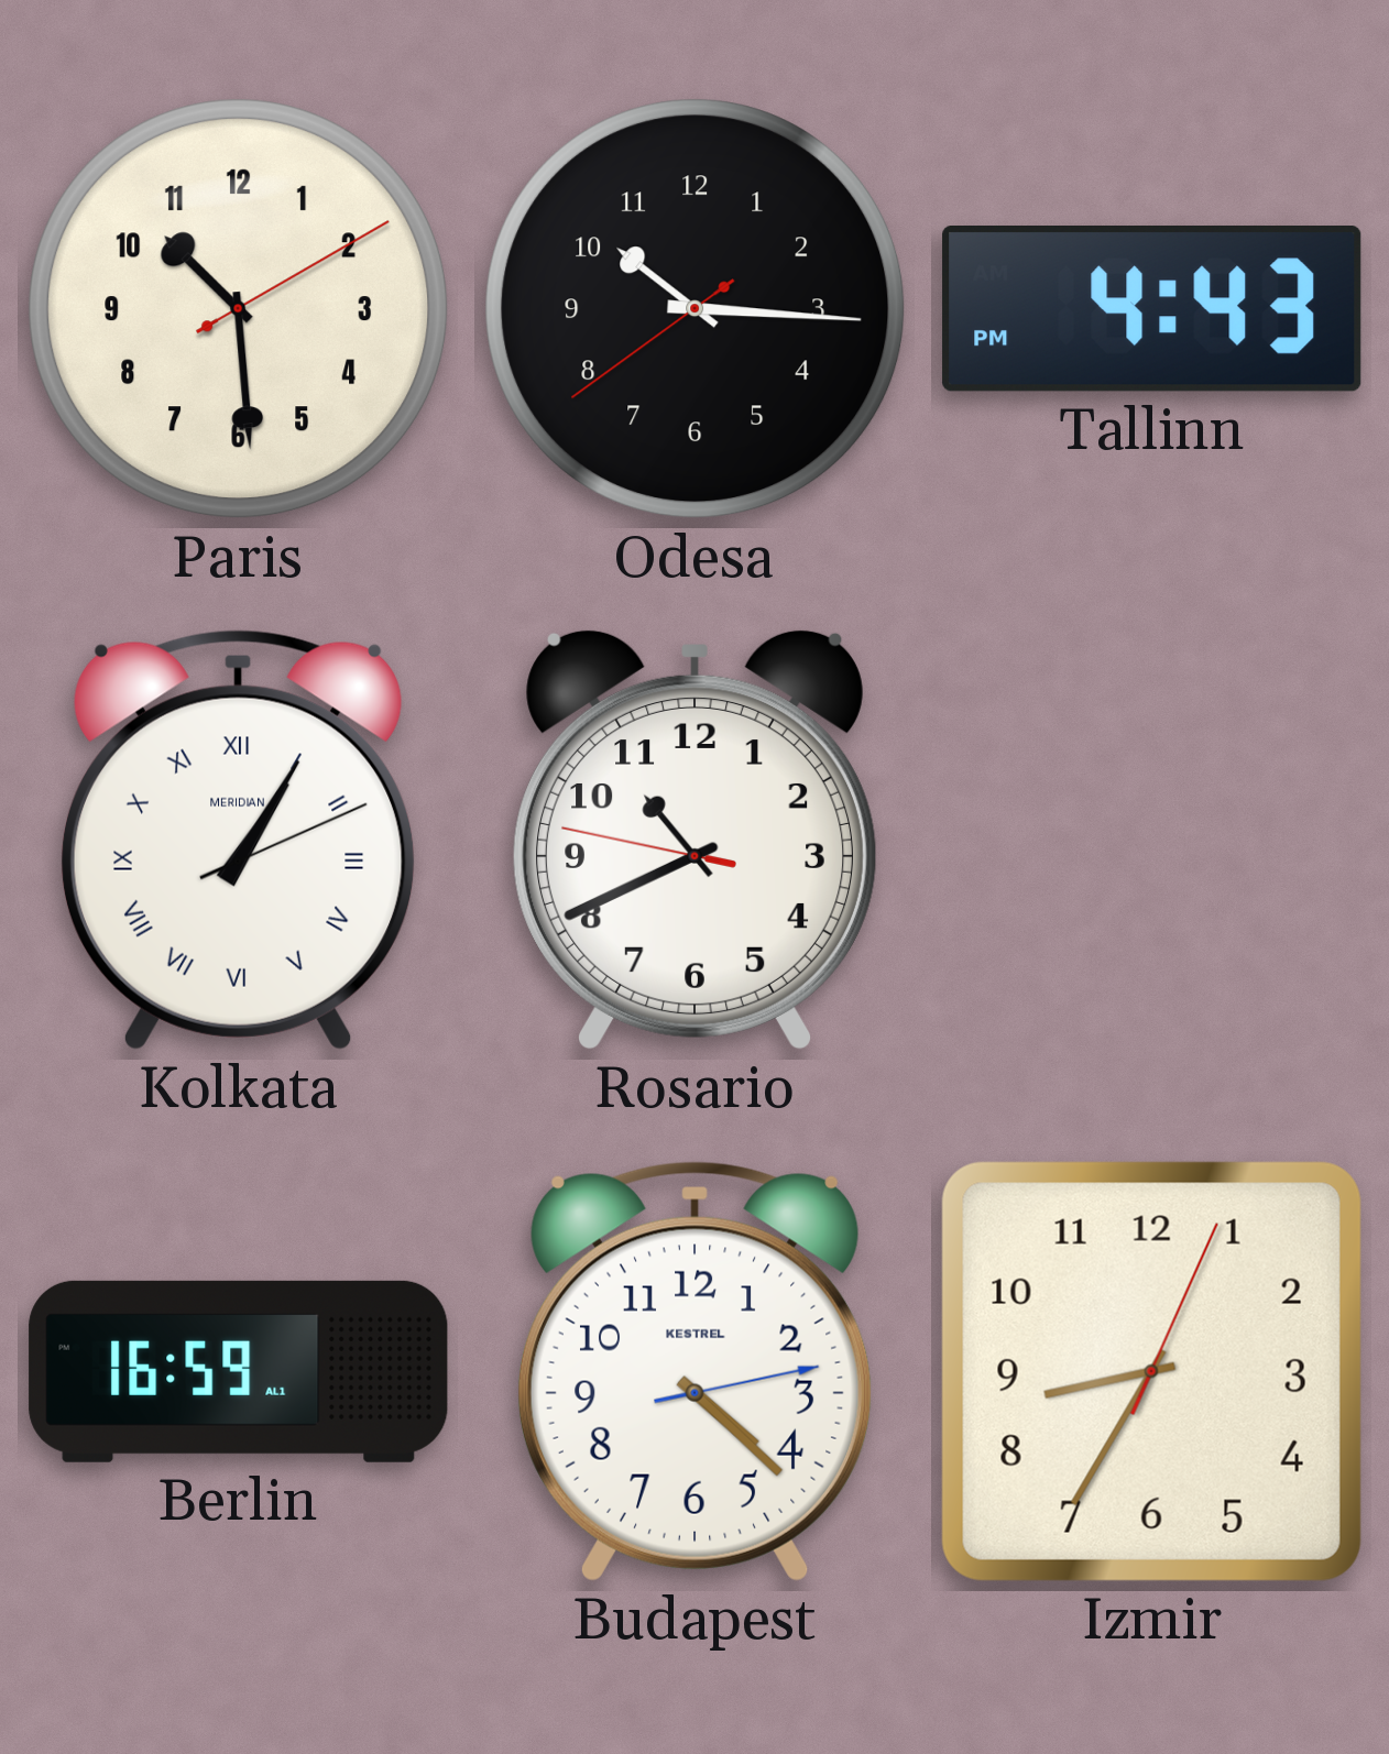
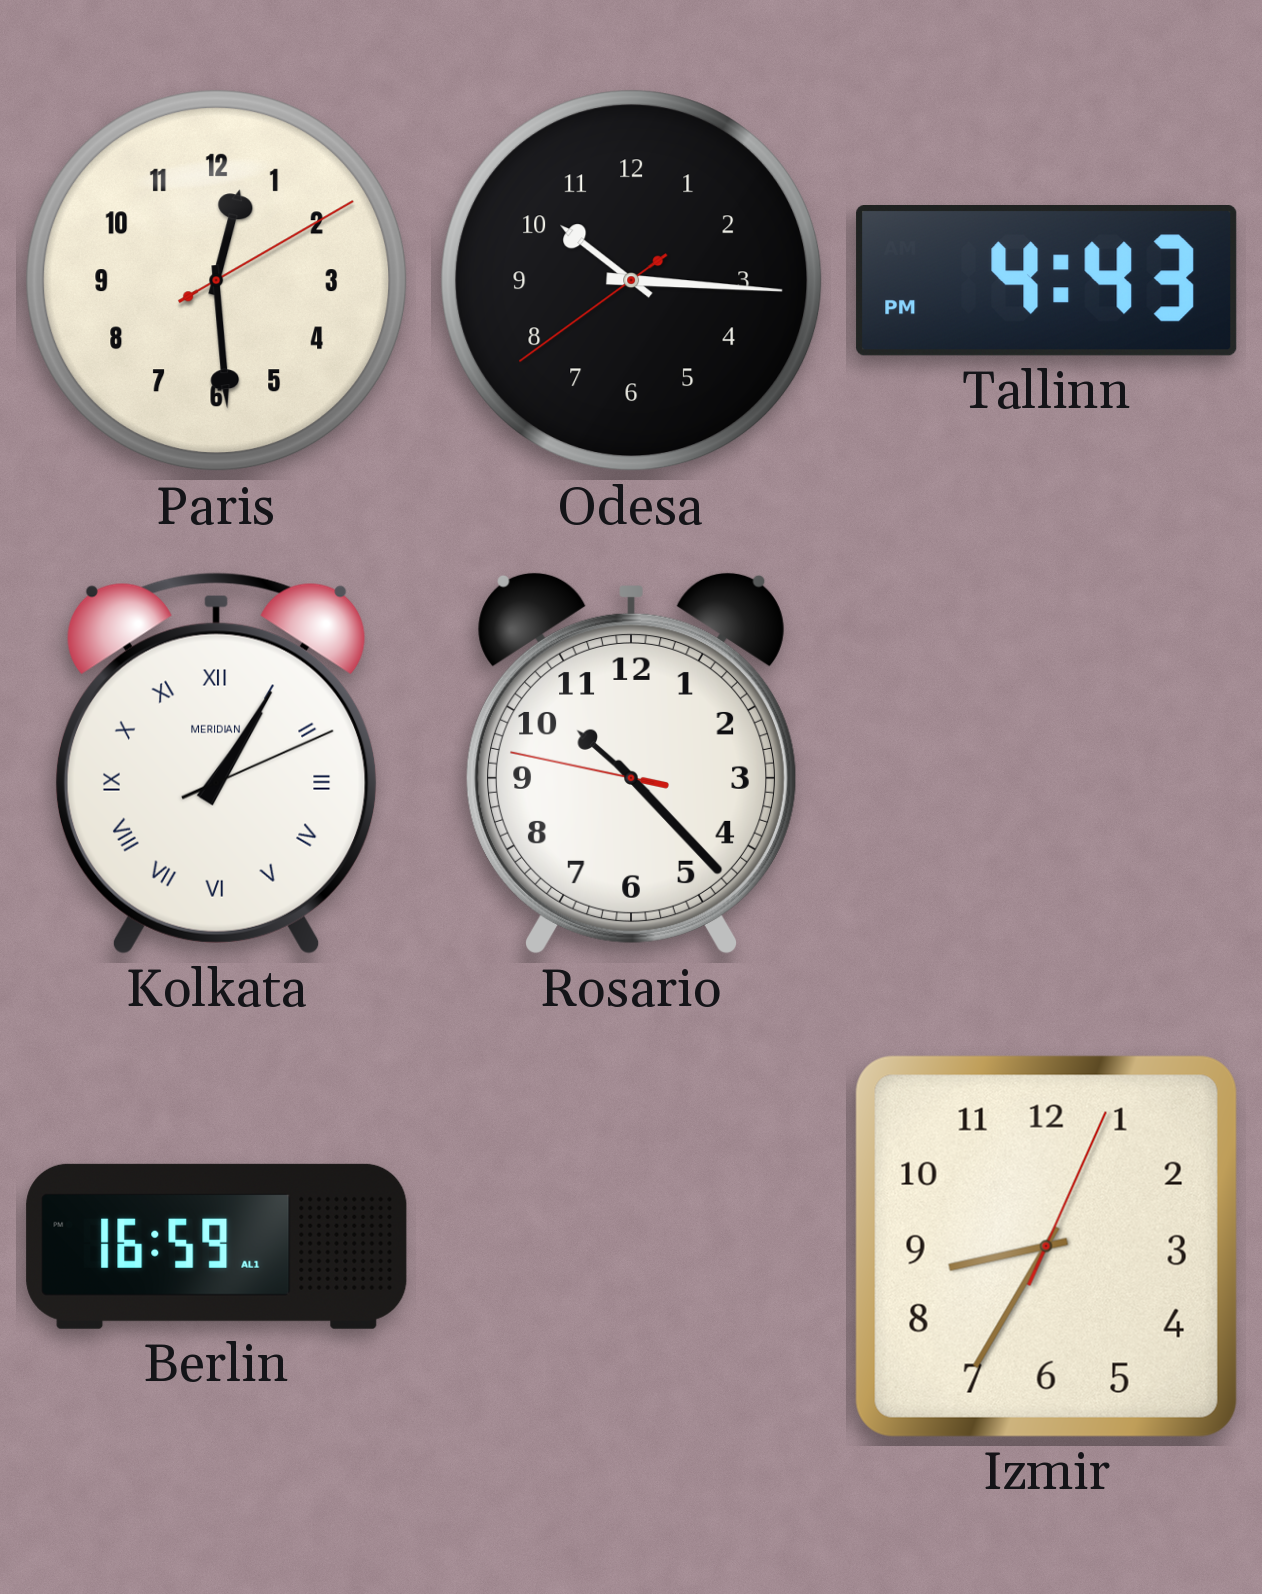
Paris: 10:29 -> 12:29 (217, 281)
Rosario: 10:40 -> 10:22 (631, 763)
Budapest: 4:22 -> none (694, 1371)
